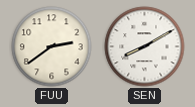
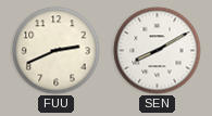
FUU: 2:39 -> 2:41 (57, 51)
